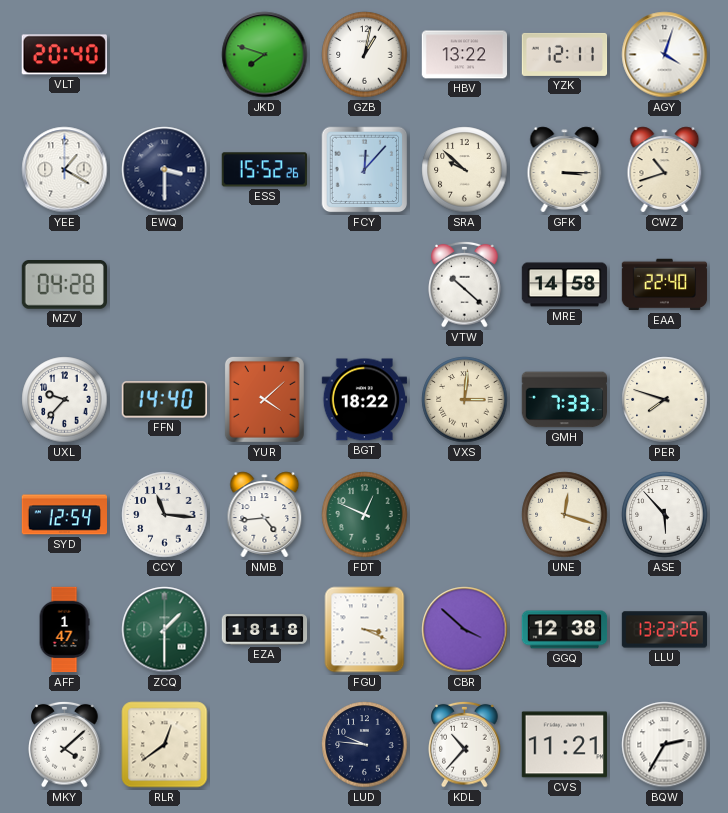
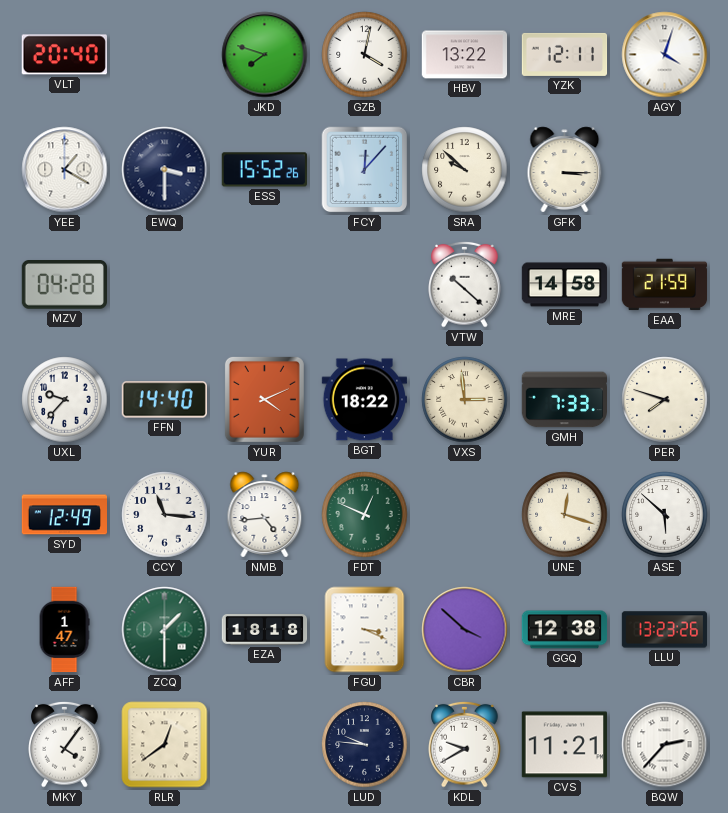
GZB: 1:02 -> 4:02 (365, 55)
CWZ: 10:42 -> none (665, 170)
EAA: 22:40 -> 21:59 (665, 285)
YUR: 4:08 -> 4:11 (264, 399)
VXS: 3:01 -> 2:59 (465, 400)
SYD: 12:54 -> 12:49 (64, 515)
ASE: 5:53 -> 5:52 (665, 515)
MKY: 4:08 -> 4:06 (65, 744)
KDL: 10:37 -> 9:40 (465, 744)
BQW: 2:35 -> 2:37 (665, 745)
